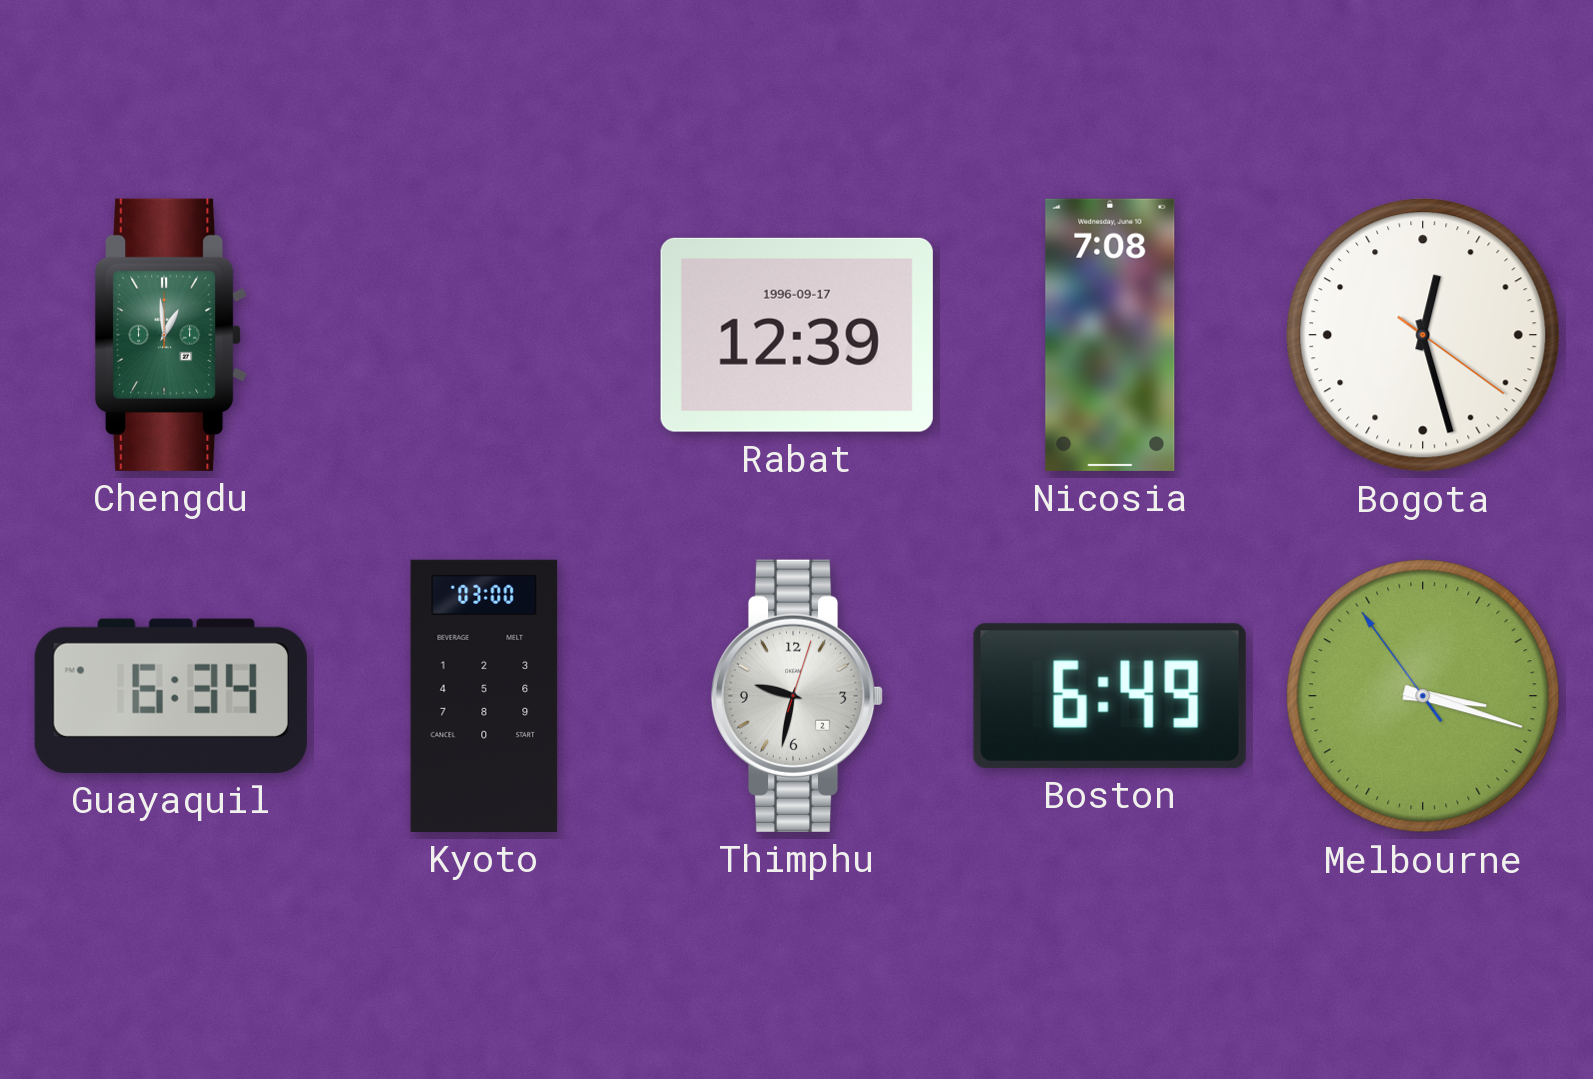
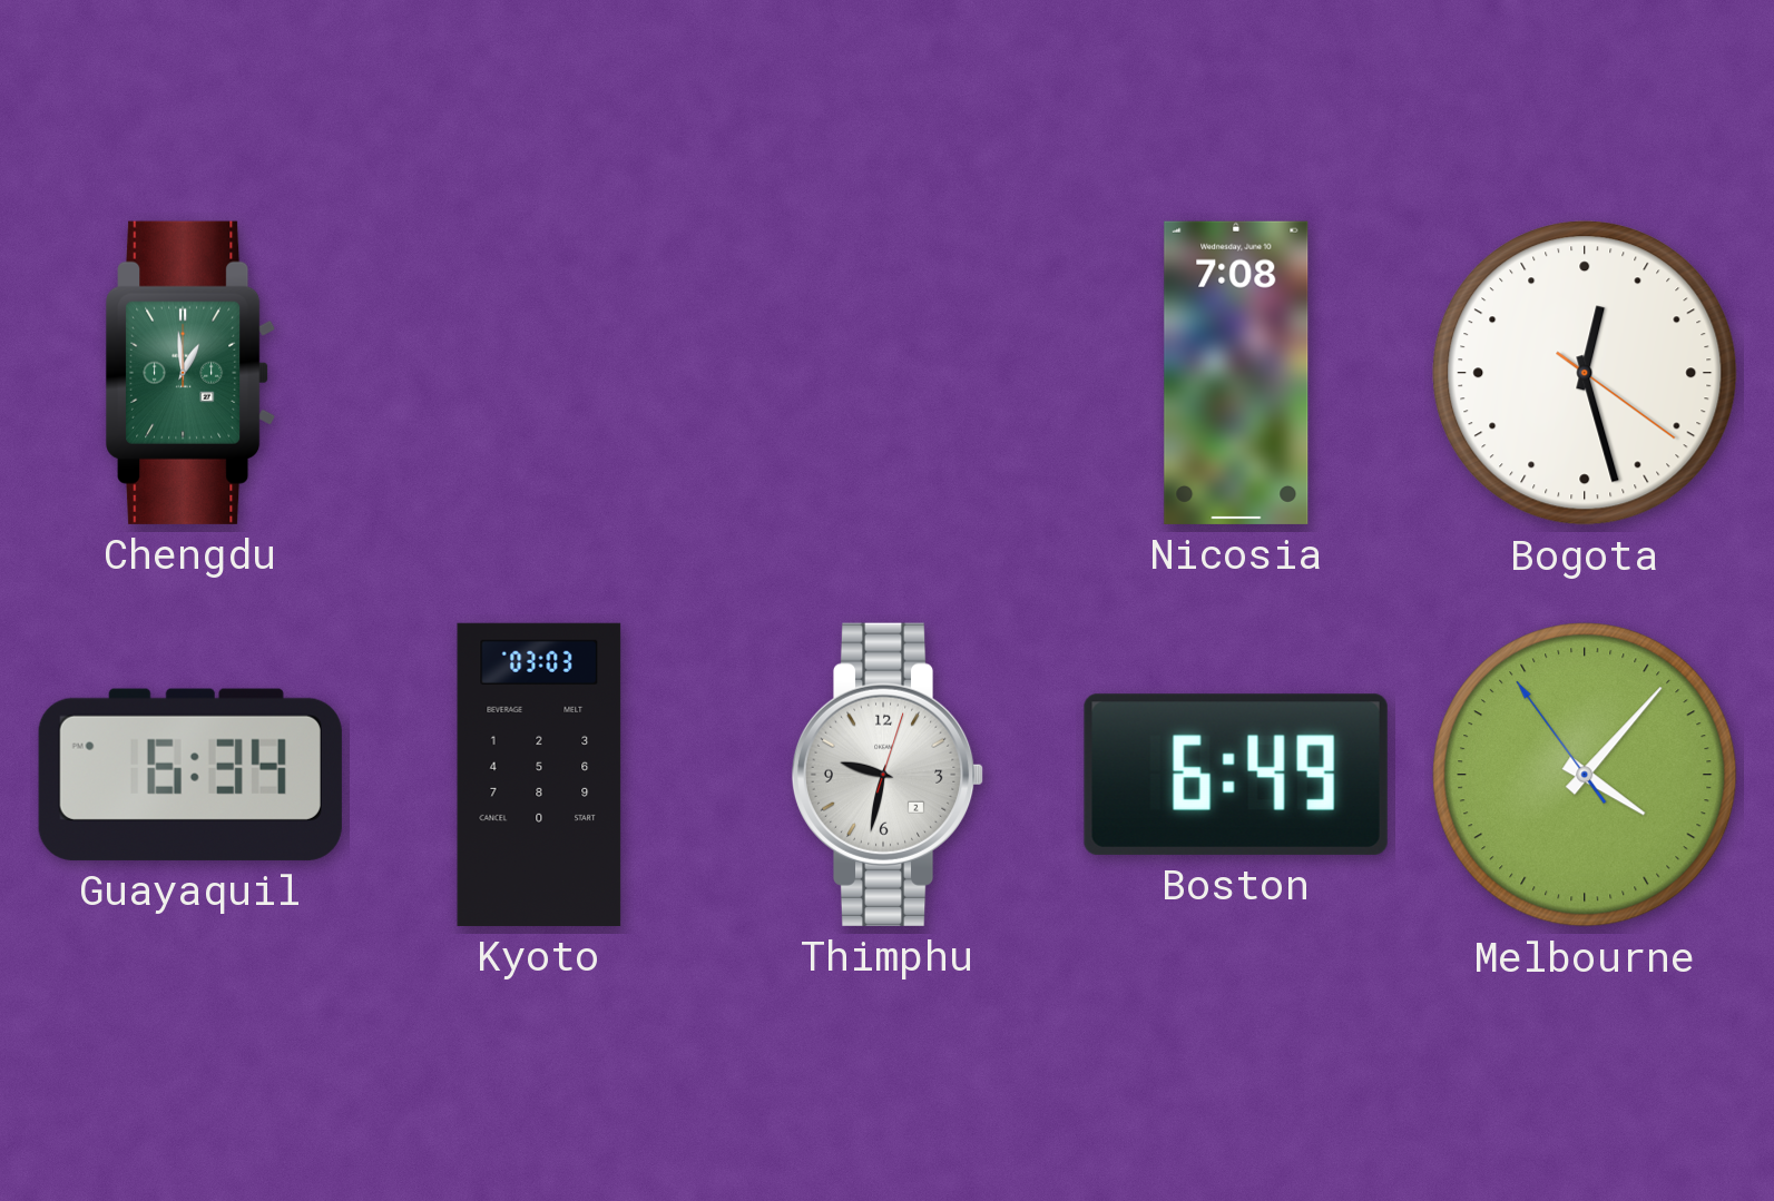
Rabat: 12:39 -> none (797, 335)
Kyoto: 03:00 -> 03:03 (539, 775)
Melbourne: 3:17 -> 4:06 (1585, 775)
